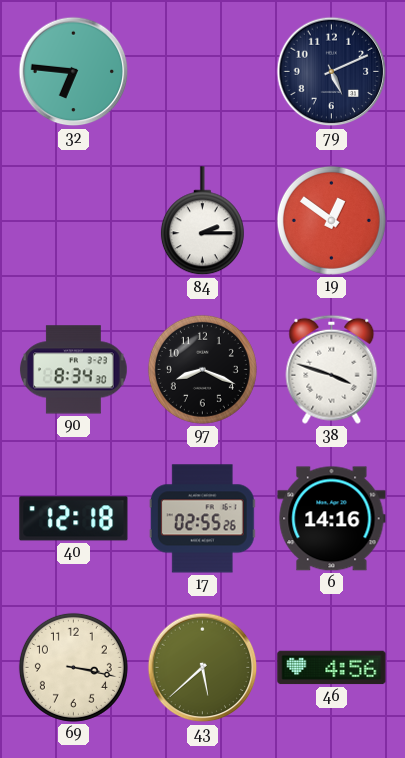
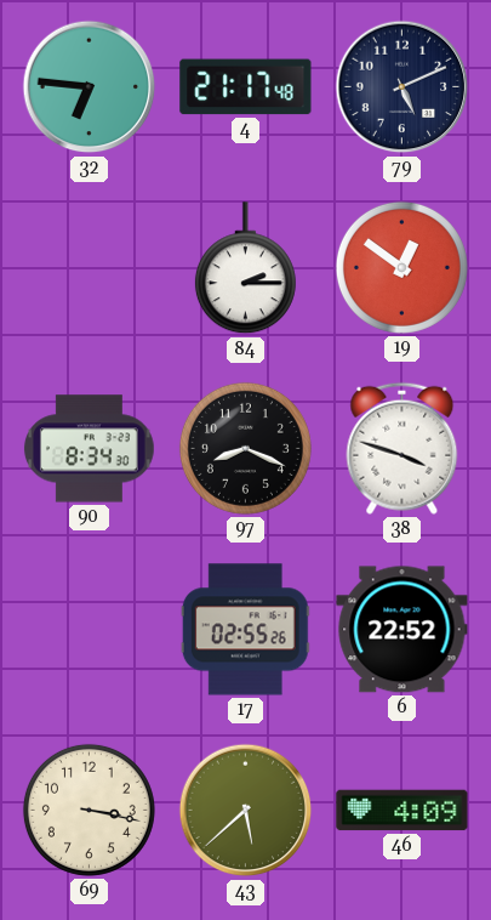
4: none -> 21:17 (246, 87)
40: 12:18 -> none (74, 519)
6: 14:16 -> 22:52 (402, 630)
46: 4:56 -> 4:09 (402, 811)
